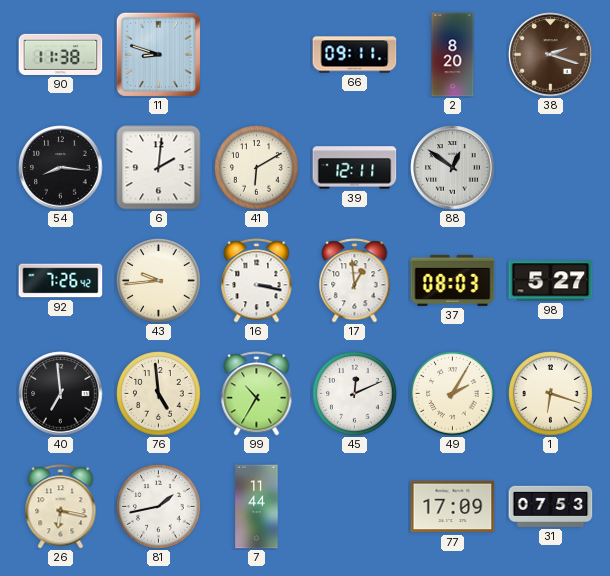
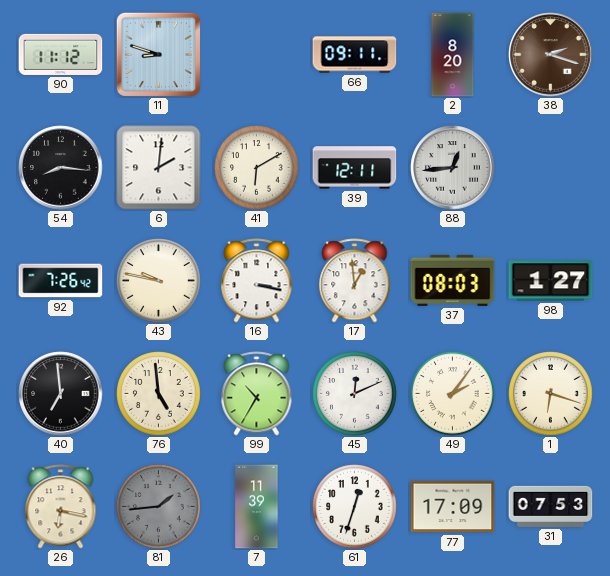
90: 11:38 -> 11:12 (61, 54)
88: 12:51 -> 12:44 (453, 168)
43: 9:44 -> 9:47 (159, 281)
98: 5:27 -> 1:27 (551, 281)
49: 2:05 -> 2:06 (453, 394)
81: 1:43 -> 1:44 (159, 507)
81 dial: white -> grey (159, 507)
7: 11:44 -> 11:39 (257, 507)
61: none -> 12:33 (355, 507)
